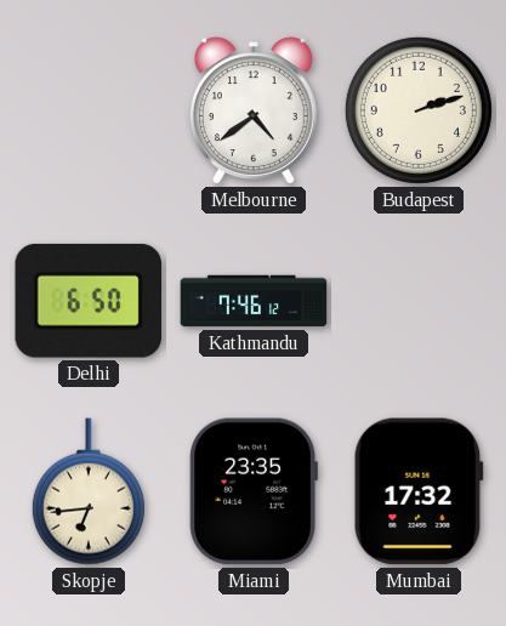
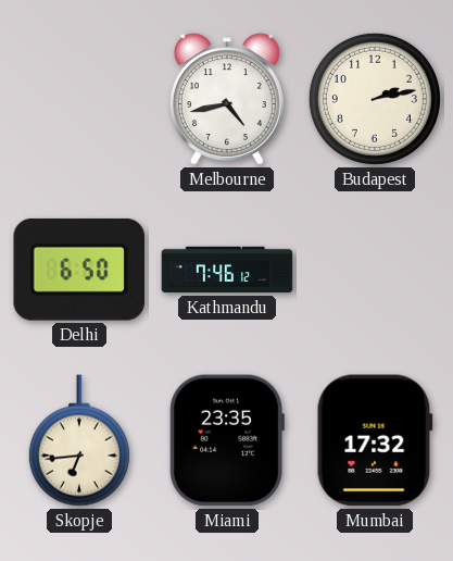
Melbourne: 4:39 -> 4:43 (227, 99)
Budapest: 2:12 -> 2:13 (375, 99)
